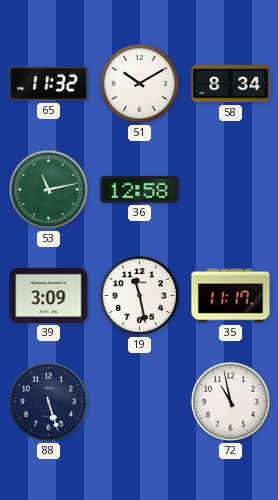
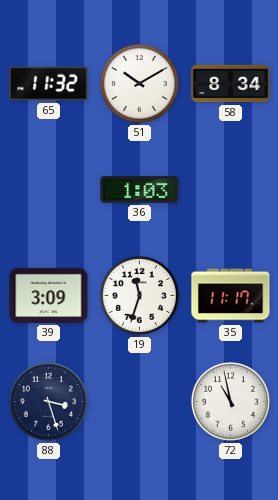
53: 11:13 -> none (48, 189)
36: 12:58 -> 1:03 (140, 190)
19: 11:28 -> 11:33 (139, 295)
88: 5:27 -> 3:27 (48, 401)
